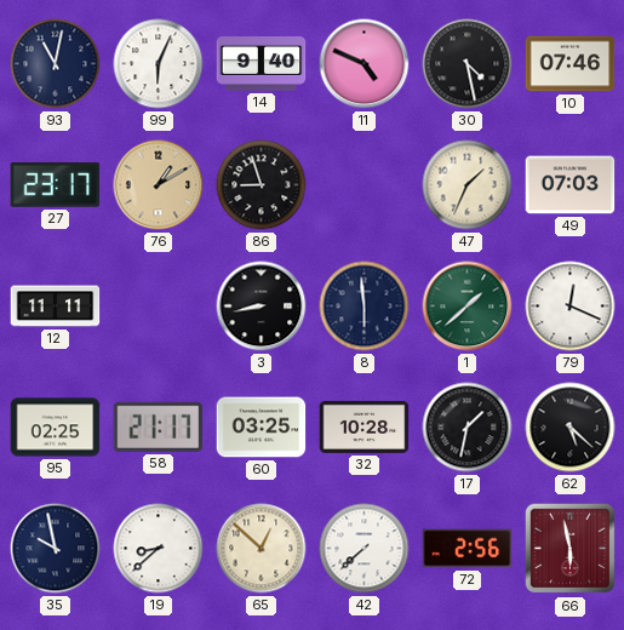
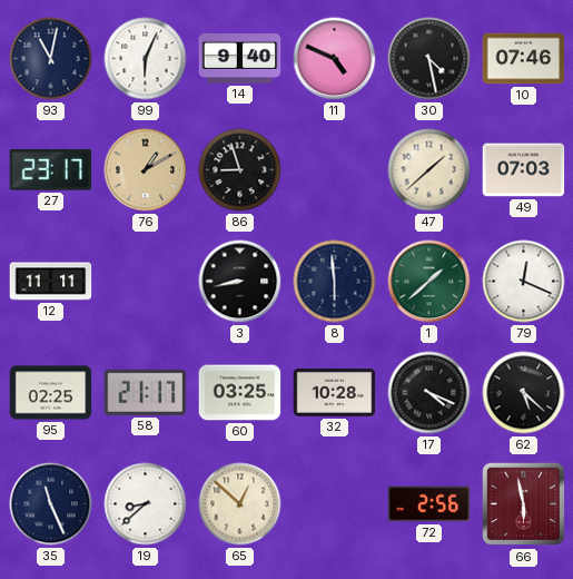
47: 1:34 -> 1:38 (429, 170)
17: 1:32 -> 4:19 (429, 393)
35: 9:58 -> 11:26 (51, 504)
42: 7:38 -> none (365, 549)
